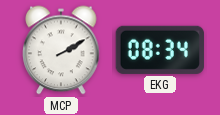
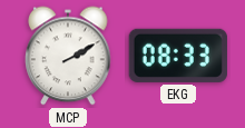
EKG: 08:34 -> 08:33 (178, 56)
